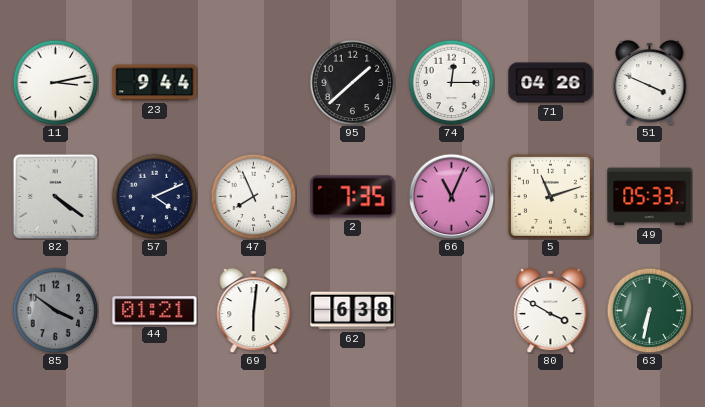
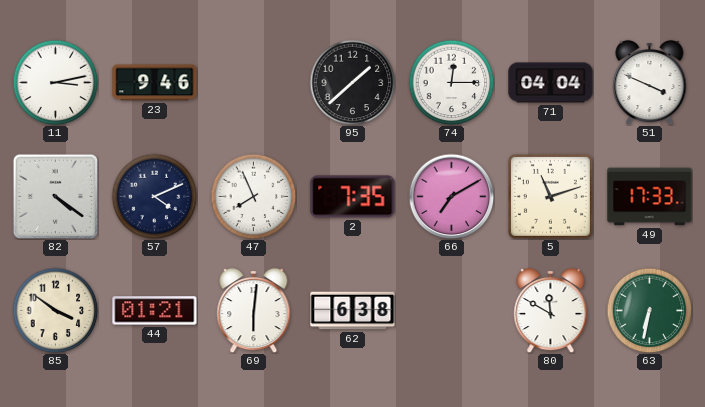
23: 9:44 -> 9:46 (155, 83)
71: 04:26 -> 04:04 (551, 83)
66: 11:04 -> 7:10 (451, 196)
49: 05:33 -> 17:33 (650, 197)
85 dial: grey -> cream (55, 310)
80: 3:50 -> 11:50 (551, 310)
